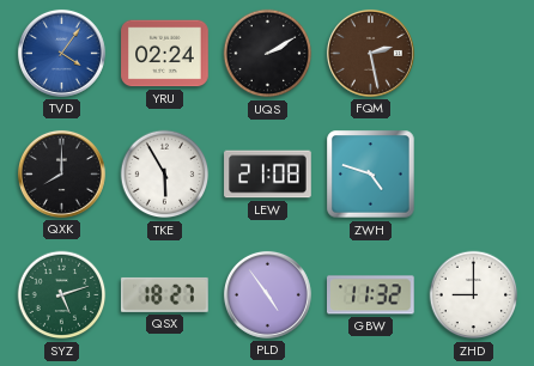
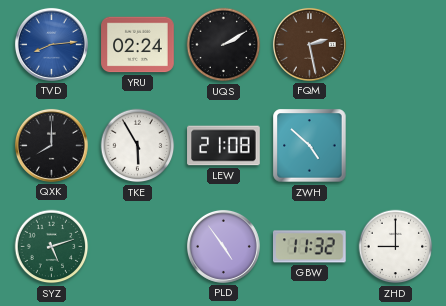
TVD: 4:06 -> 8:14 (51, 44)
ZWH: 4:48 -> 4:52 (310, 146)
QSX: 18:27 -> none (165, 294)
